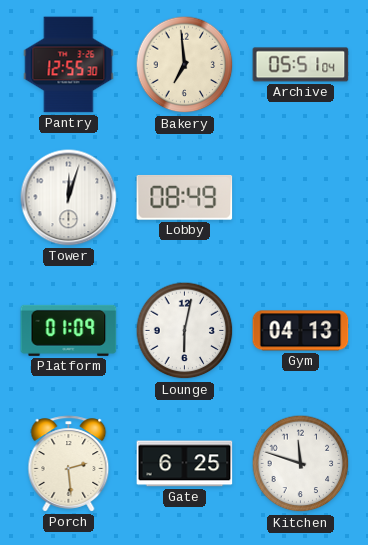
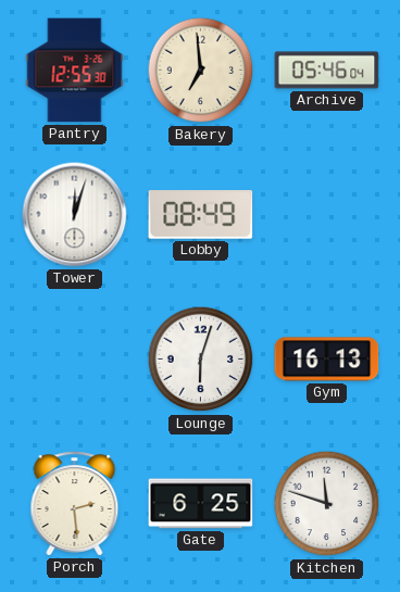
Archive: 05:51 -> 05:46 (327, 71)
Platform: 01:09 -> none (69, 330)
Lounge: 6:02 -> 6:03 (201, 360)
Gym: 04:13 -> 16:13 (327, 360)
